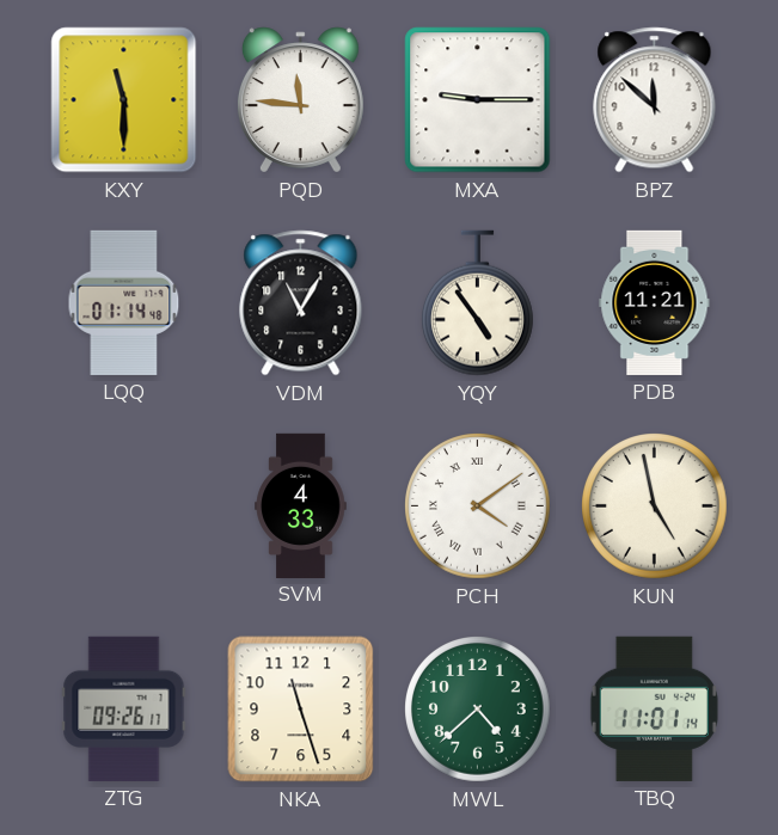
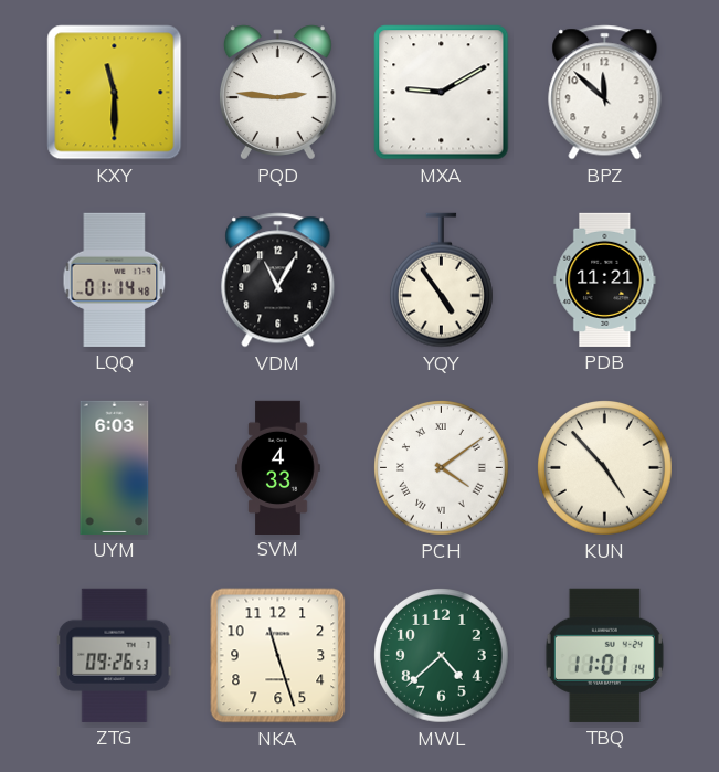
PQD: 11:46 -> 2:46 (277, 93)
MXA: 9:15 -> 9:10 (442, 93)
UYM: none -> 6:03 (115, 467)
KUN: 4:58 -> 4:53 (605, 468)
ZTG: 09:26:17 -> 09:26:53 (115, 655)
